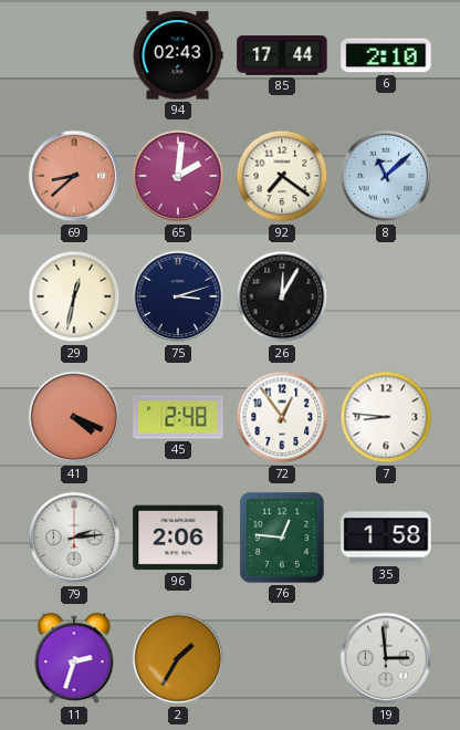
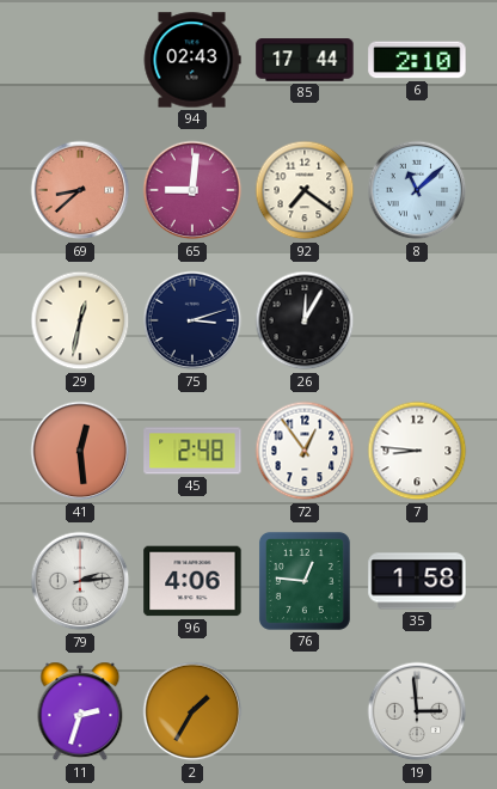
65: 2:01 -> 9:01 (192, 190)
41: 4:19 -> 12:29 (80, 451)
96: 2:06 -> 4:06 (192, 581)
